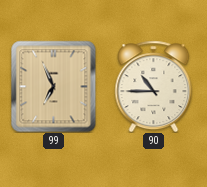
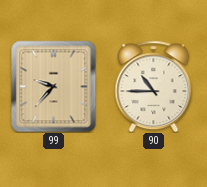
99: 6:56 -> 9:37 (54, 86)
